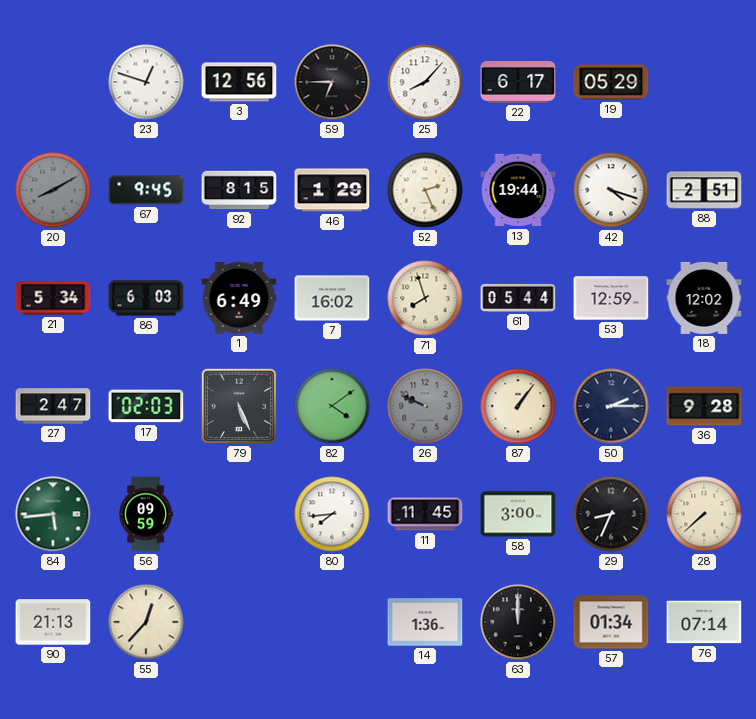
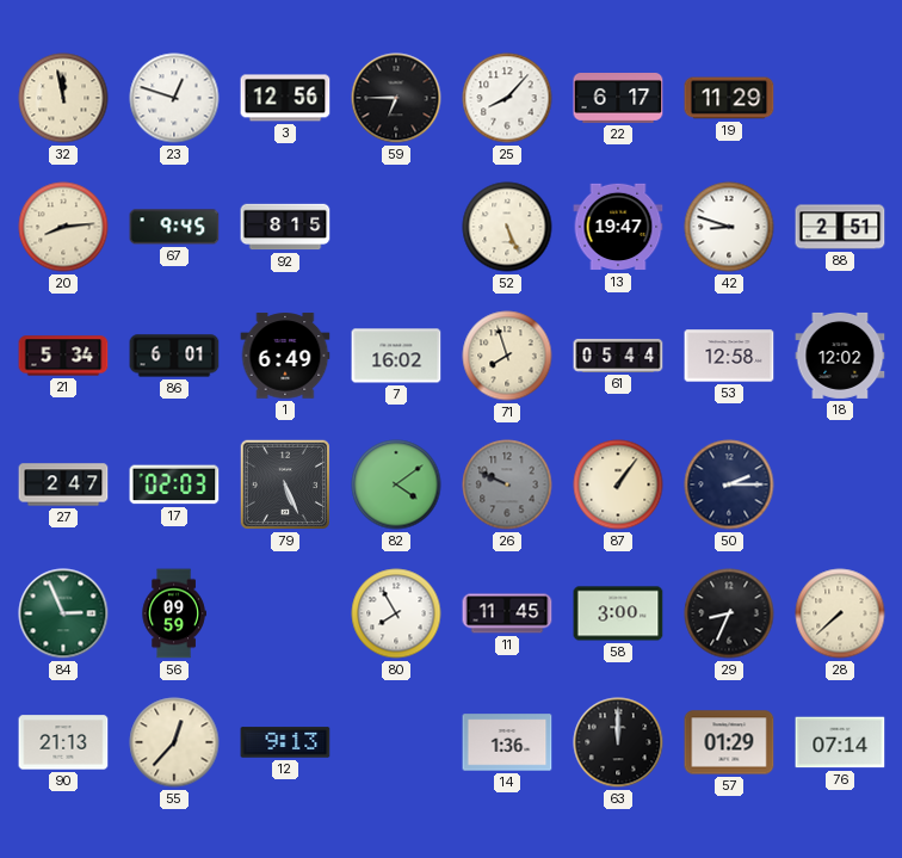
32: none -> 11:58 (63, 98)
19: 05:29 -> 11:29 (729, 98)
20: 8:10 -> 8:14 (63, 227)
20 dial: grey -> cream (63, 227)
46: 1:29 -> none (332, 190)
52: 2:26 -> 5:26 (507, 227)
13: 19:44 -> 19:47 (618, 227)
42: 4:18 -> 8:48 (729, 227)
86: 6:03 -> 6:01 (174, 356)
53: 12:59 -> 12:58 (729, 356)
36: 9:28 -> none (704, 406)
84: 5:44 -> 2:56 (63, 613)
80: 7:44 -> 7:55 (396, 613)
12: none -> 9:13 (285, 742)
57: 01:34 -> 01:29 (729, 742)
